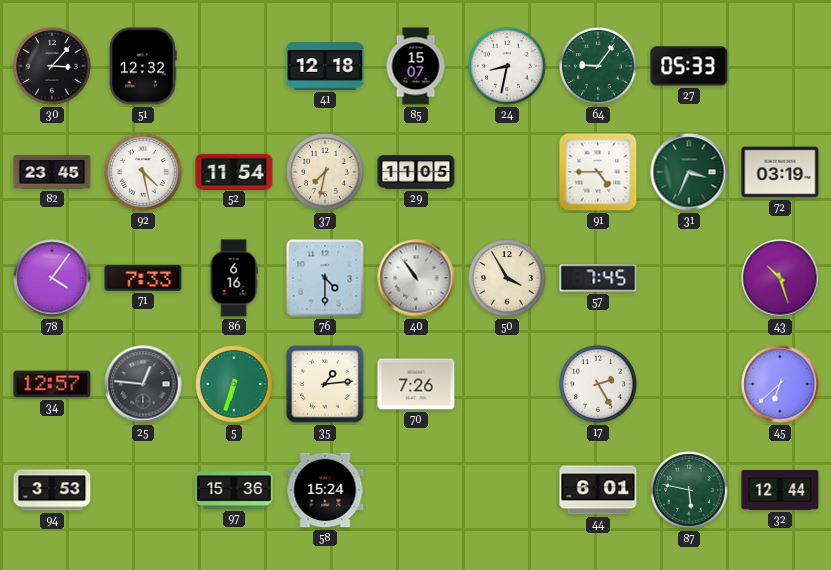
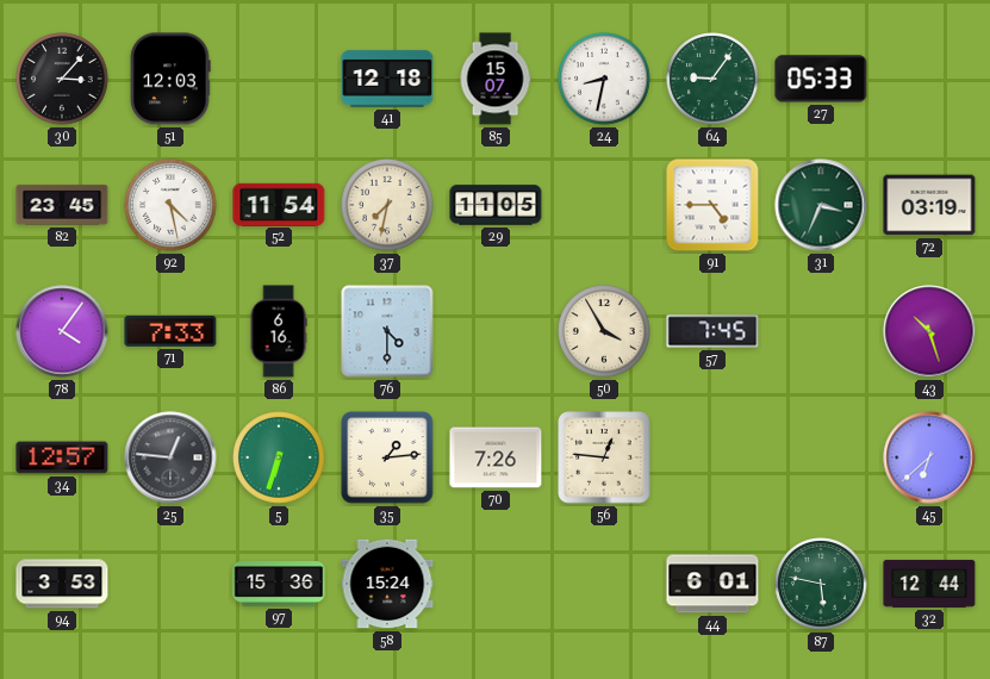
51: 12:32 -> 12:03 (170, 79)
40: 10:54 -> none (416, 278)
56: none -> 12:46 (604, 457)
17: 2:25 -> none (598, 384)
